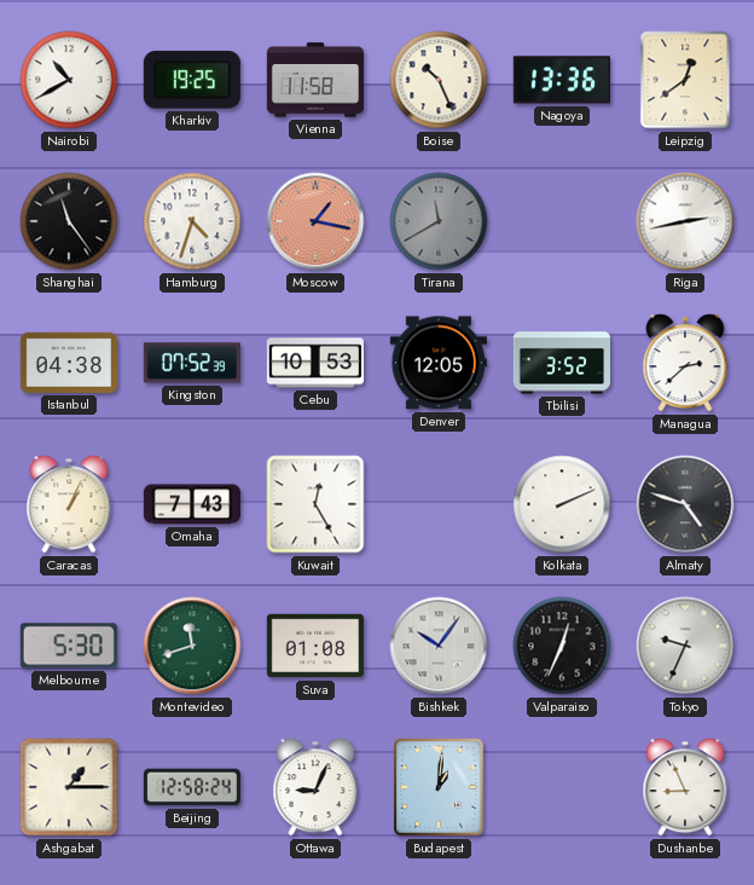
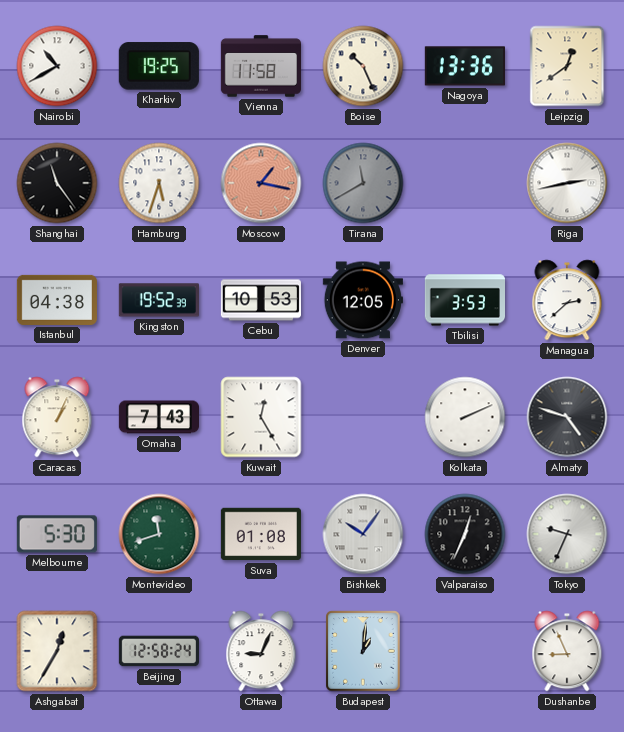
Hamburg: 4:33 -> 5:33 (159, 183)
Kingston: 07:52 -> 19:52 (159, 300)
Tbilisi: 3:52 -> 3:53 (464, 300)
Ashgabat: 1:15 -> 12:35 (57, 651)
